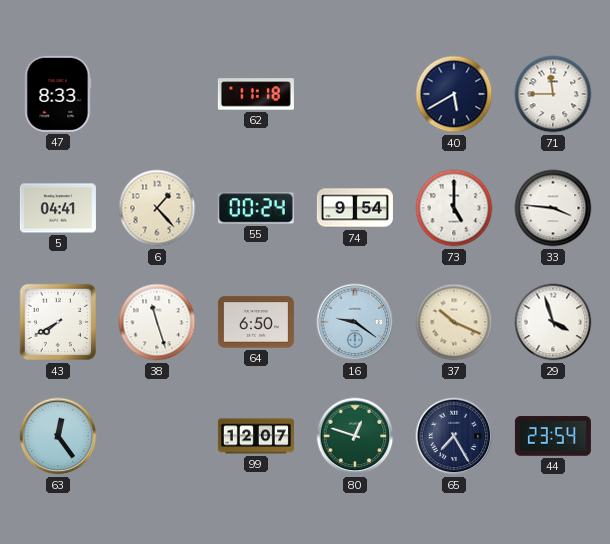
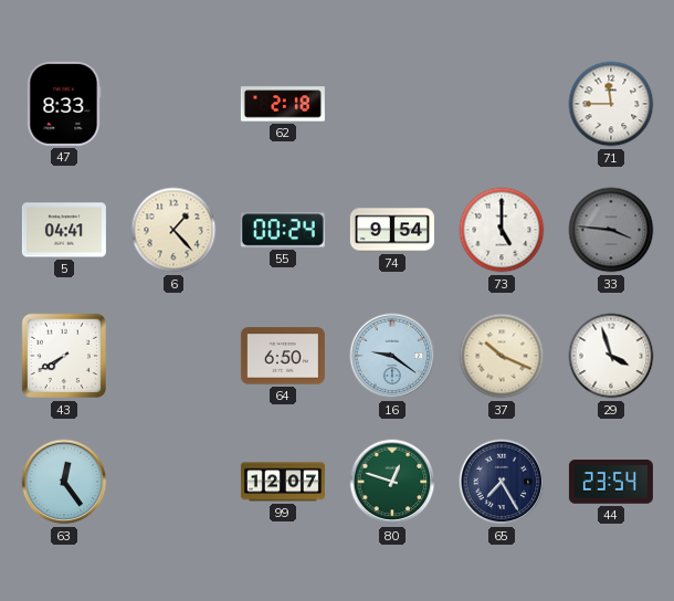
62: 11:18 -> 2:18 (283, 104)
40: 5:40 -> none (454, 94)
33 dial: white -> grey (611, 230)
38: 11:27 -> none (157, 322)
